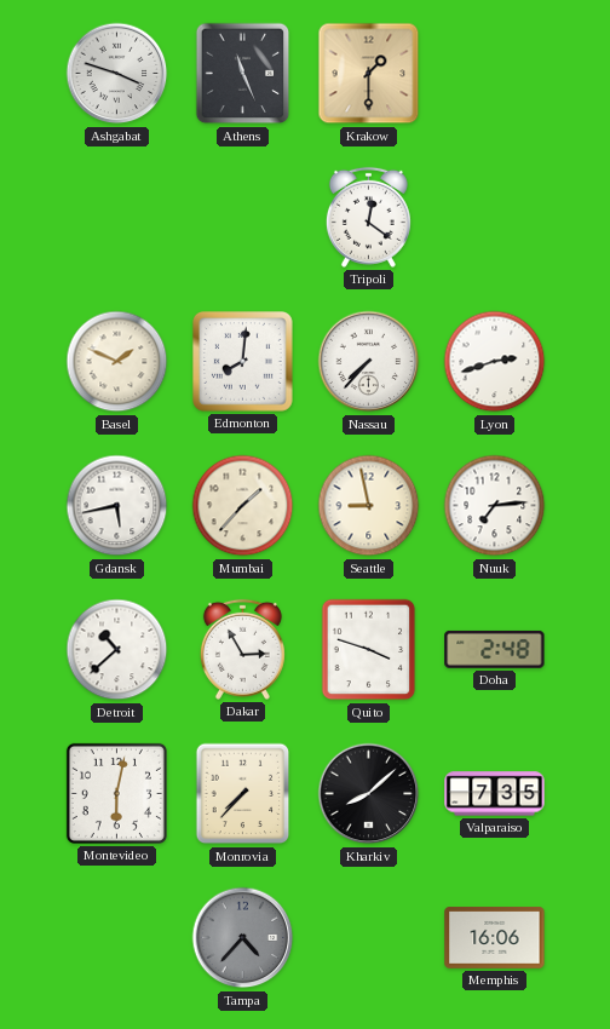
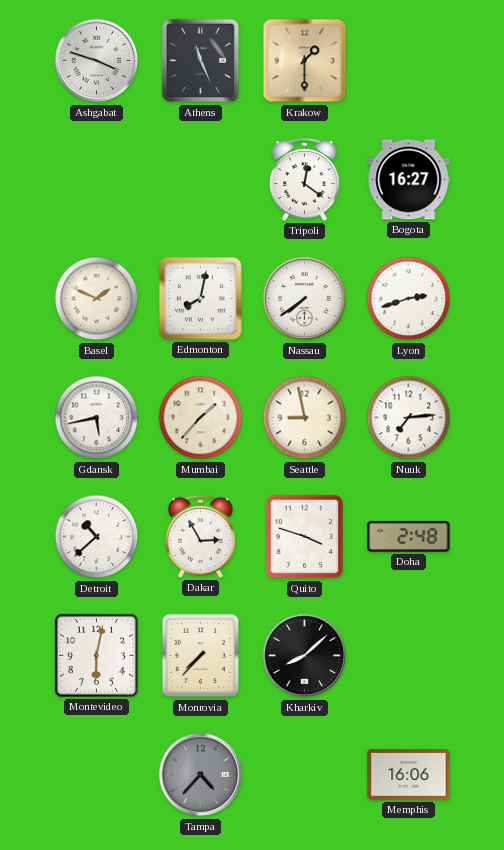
Bogota: none -> 16:27 (409, 180)
Edmonton: 8:01 -> 8:02 (201, 299)
Nassau: 7:37 -> 7:39 (305, 299)
Valparaiso: 7:35 -> none (495, 794)
